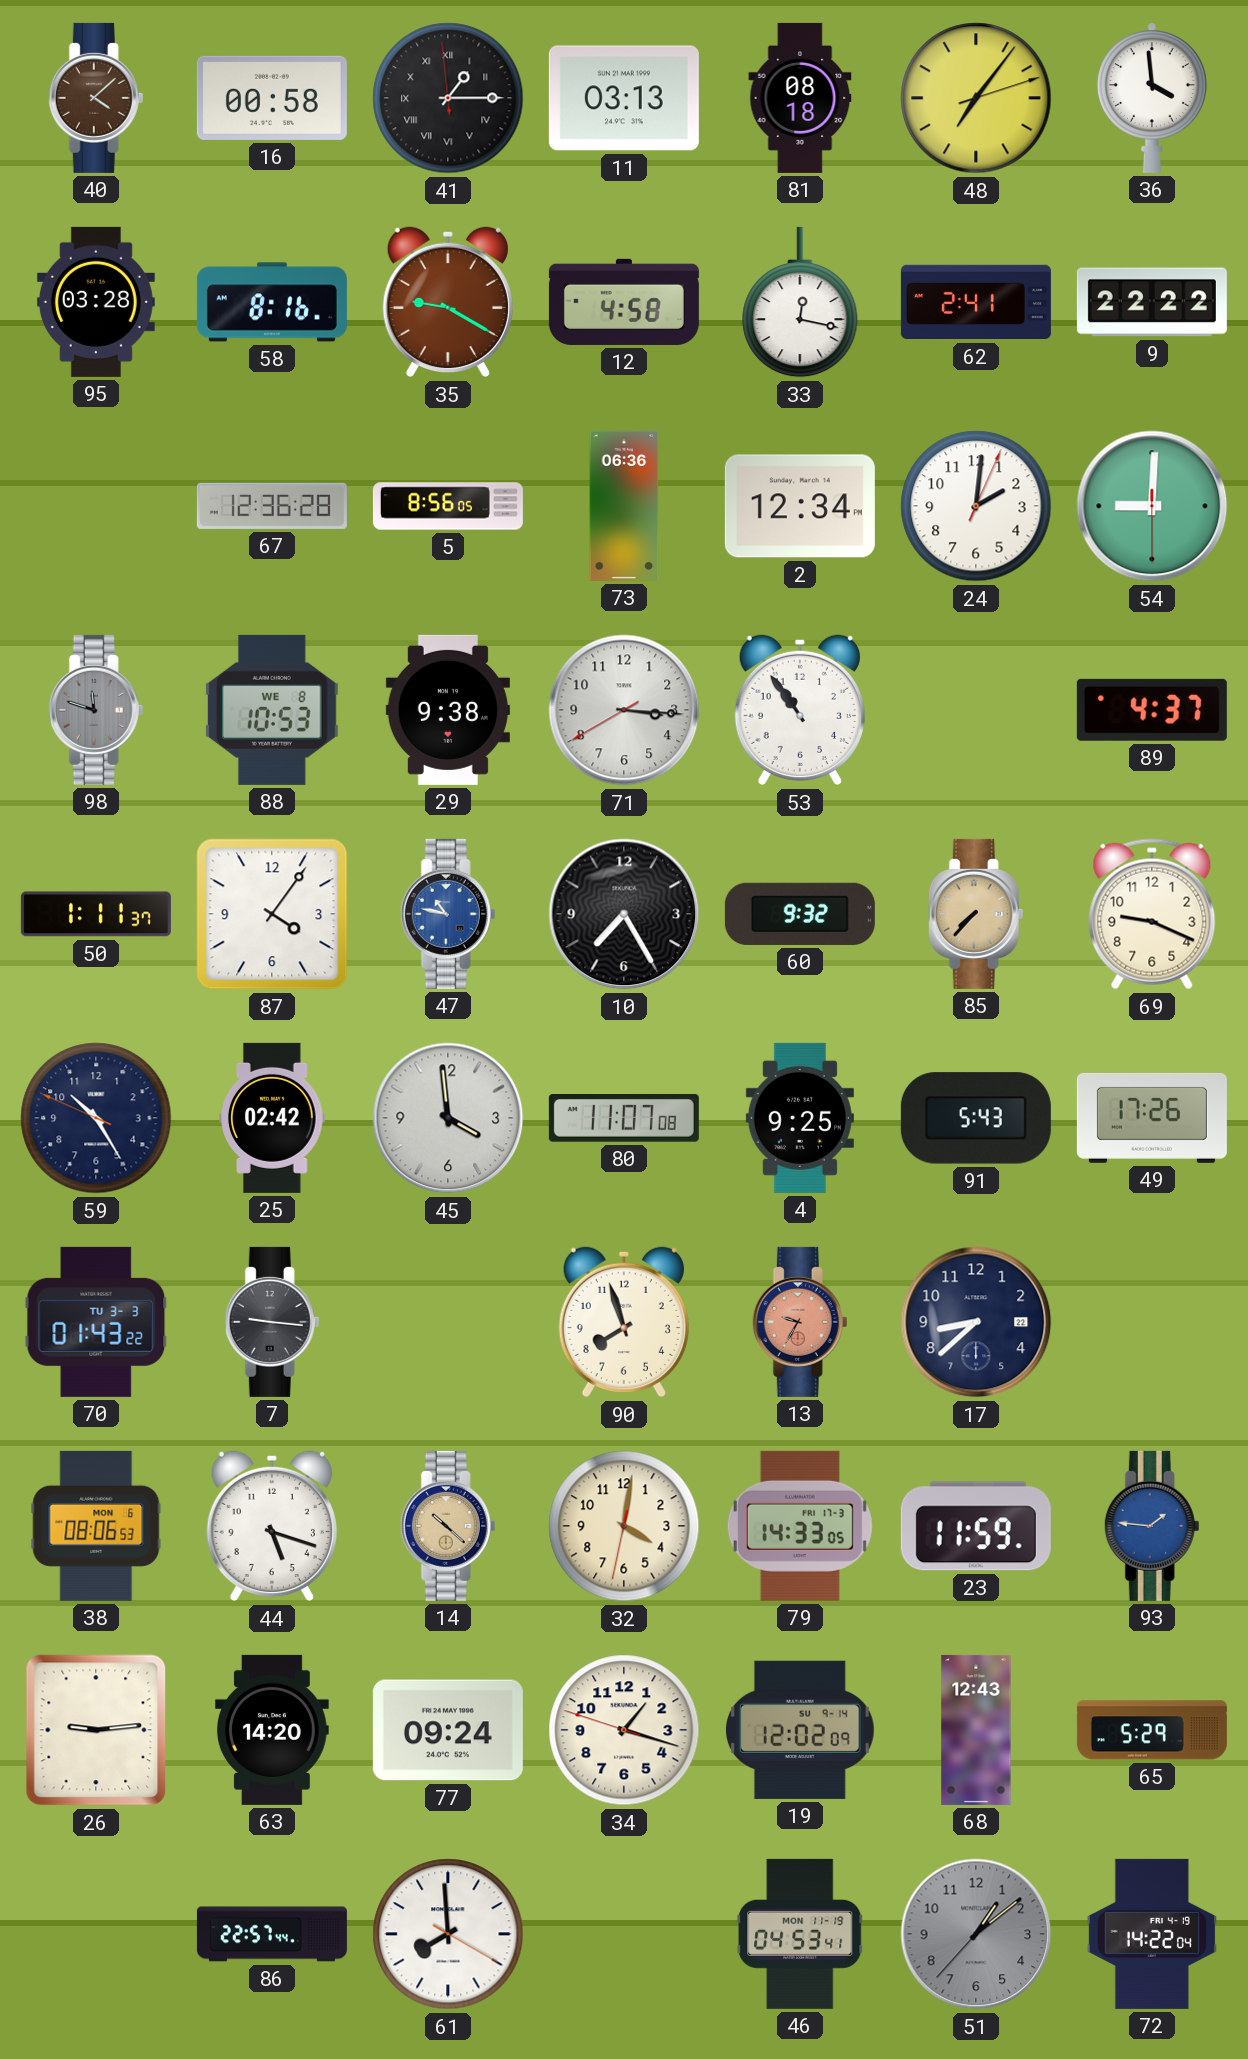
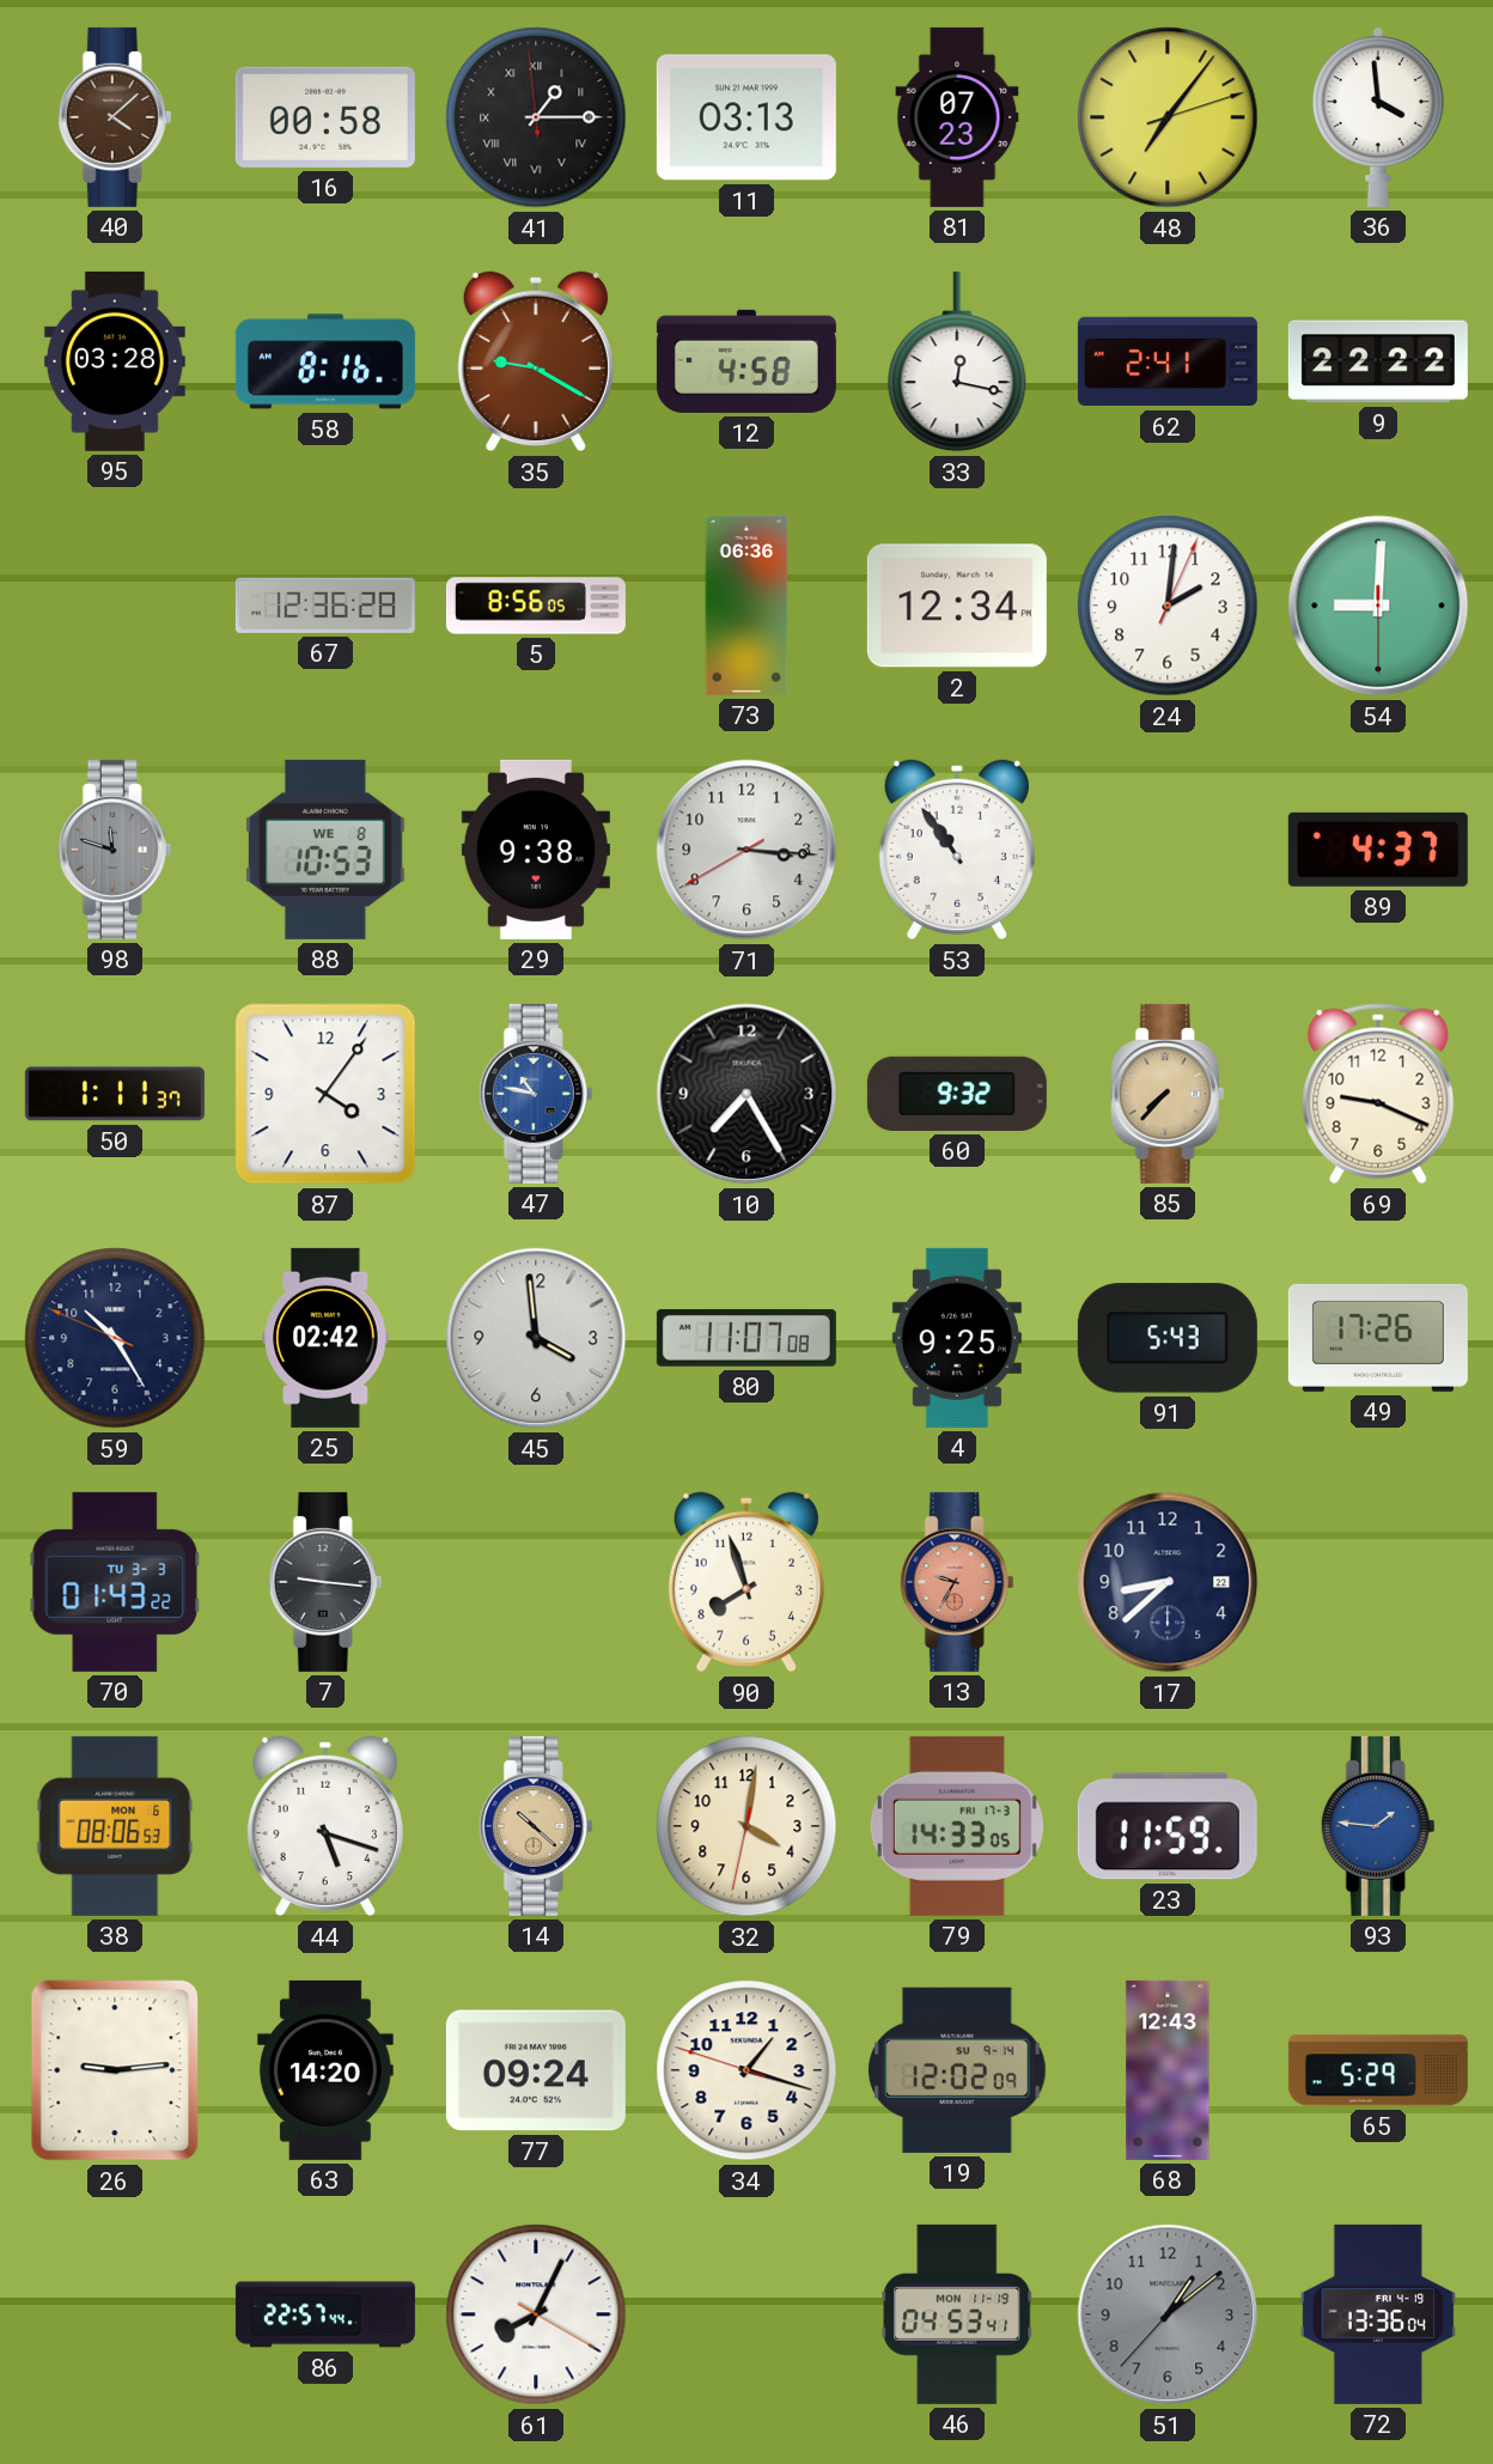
81: 08:18 -> 07:23 (957, 117)
61: 7:59 -> 8:04 (536, 2314)
72: 14:22 -> 13:36 (1378, 2314)
